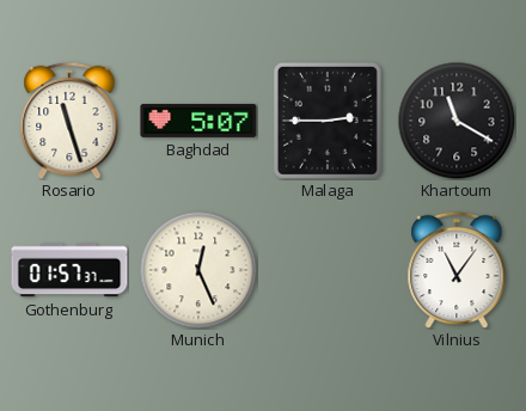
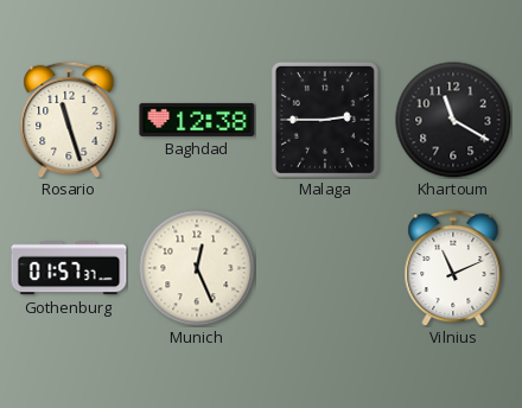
Baghdad: 5:07 -> 12:38 (197, 120)
Vilnius: 11:06 -> 11:11 (453, 268)
